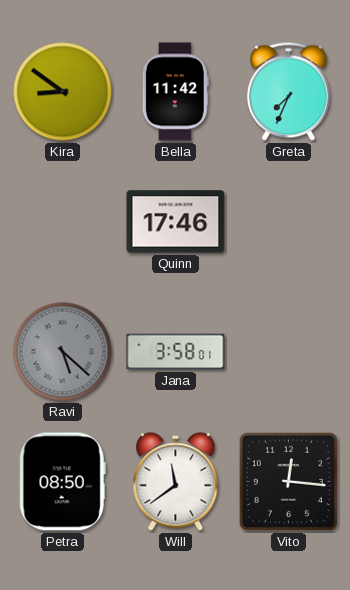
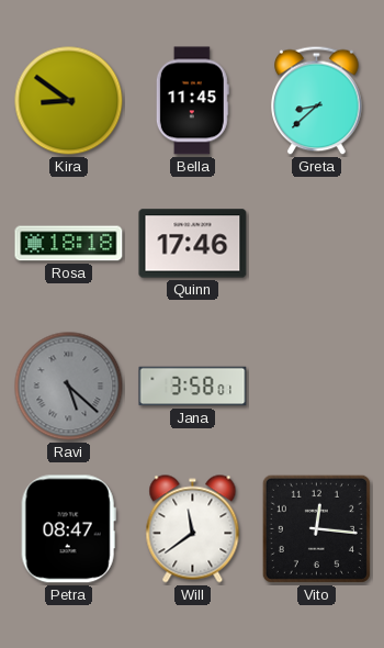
Bella: 11:42 -> 11:45 (192, 101)
Greta: 7:34 -> 8:38 (317, 101)
Rosa: none -> 18:18 (69, 244)
Petra: 08:50 -> 08:47 (68, 529)
